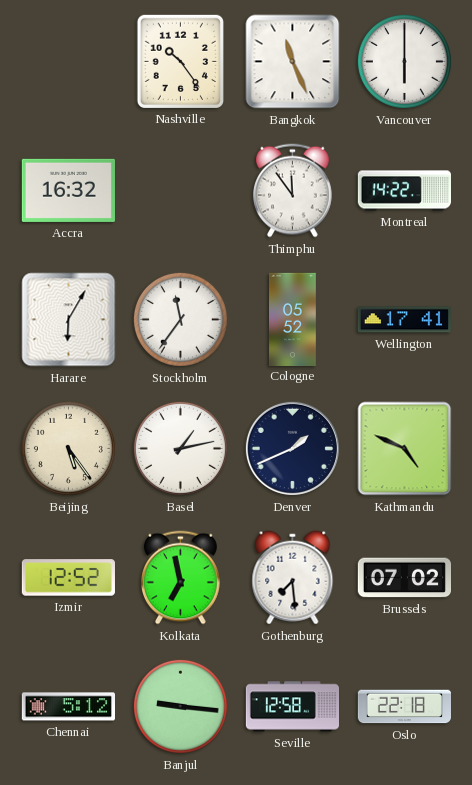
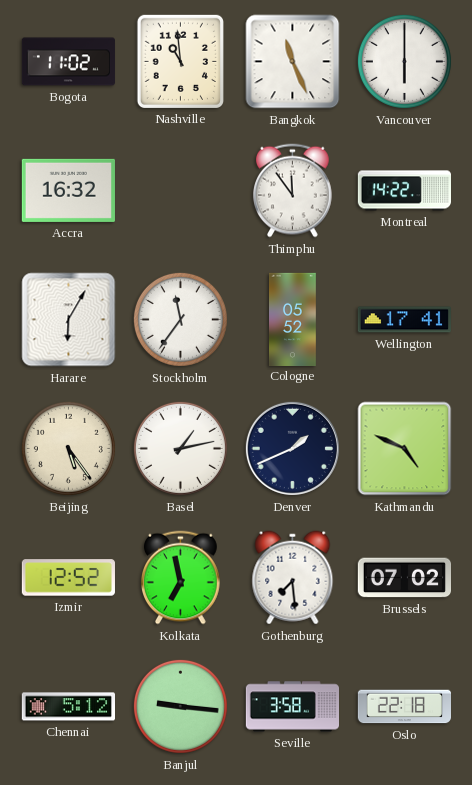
Bogota: none -> 11:02 (68, 62)
Nashville: 10:24 -> 10:59 (180, 61)
Seville: 12:58 -> 3:58 (293, 707)
